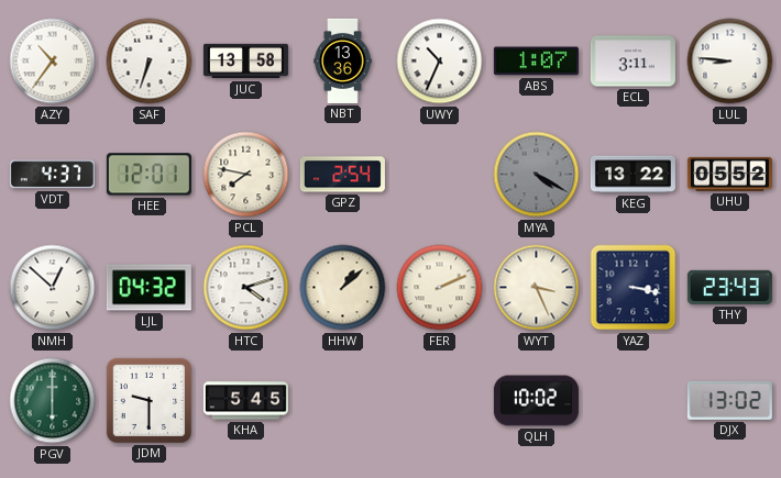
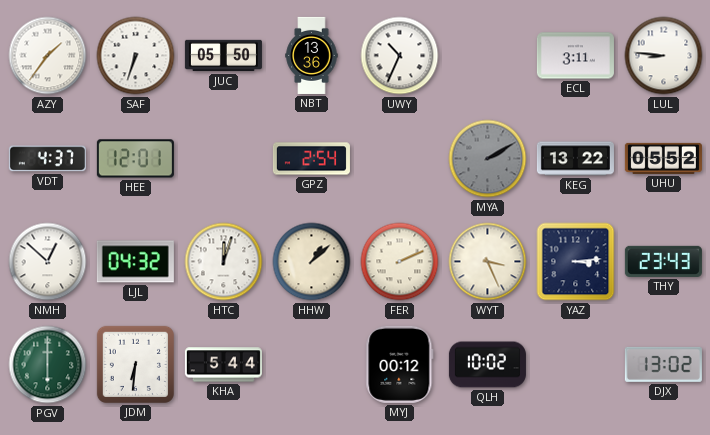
AZY: 10:36 -> 1:36 (48, 56)
JUC: 13:58 -> 05:50 (223, 56)
ABS: 1:07 -> none (536, 62)
PCL: 7:47 -> none (246, 175)
MYA: 4:20 -> 2:10 (488, 159)
HTC: 4:12 -> 12:03 (224, 262)
YAZ: 3:17 -> 3:14 (576, 262)
JDM: 9:30 -> 6:31 (135, 364)
KHA: 5:45 -> 5:44 (223, 365)
MYJ: none -> 00:12 (400, 364)
